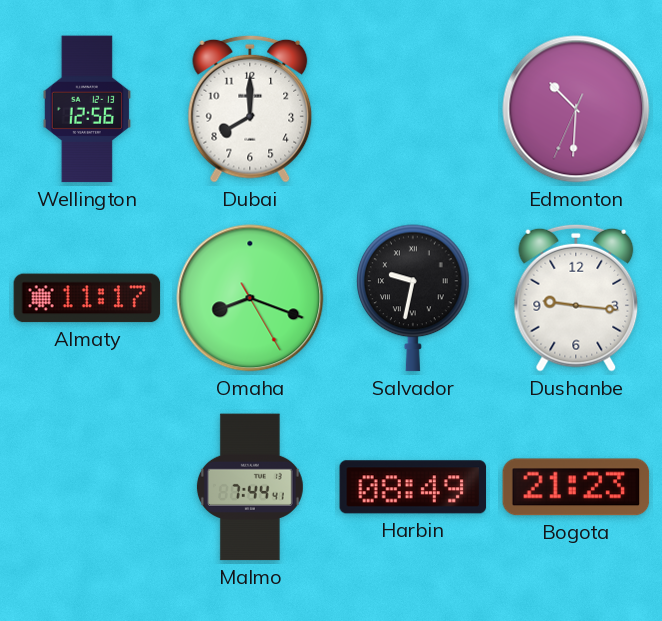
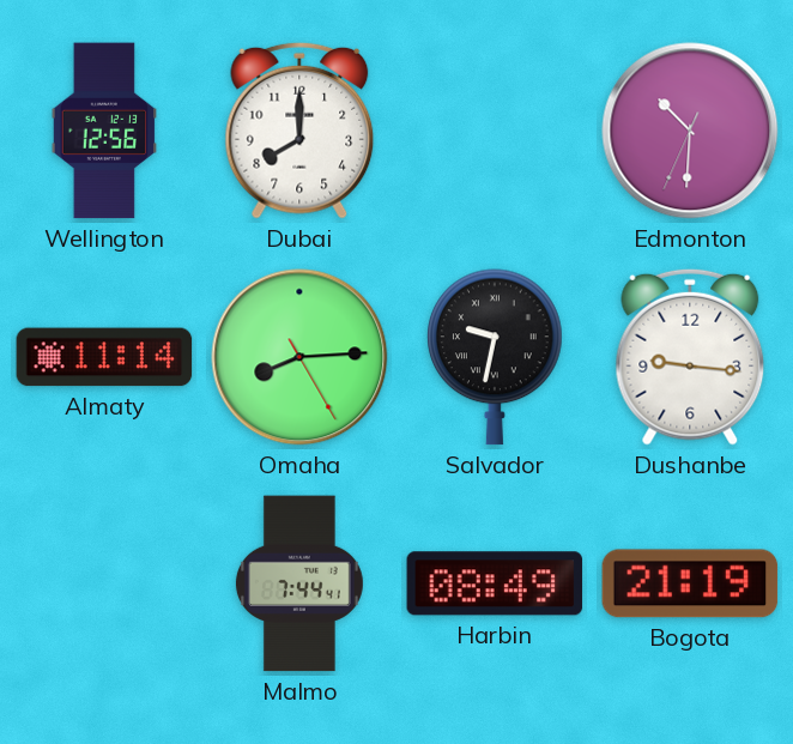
Almaty: 11:17 -> 11:14 (104, 357)
Omaha: 8:18 -> 8:14 (299, 357)
Bogota: 21:23 -> 21:19 (690, 583)
